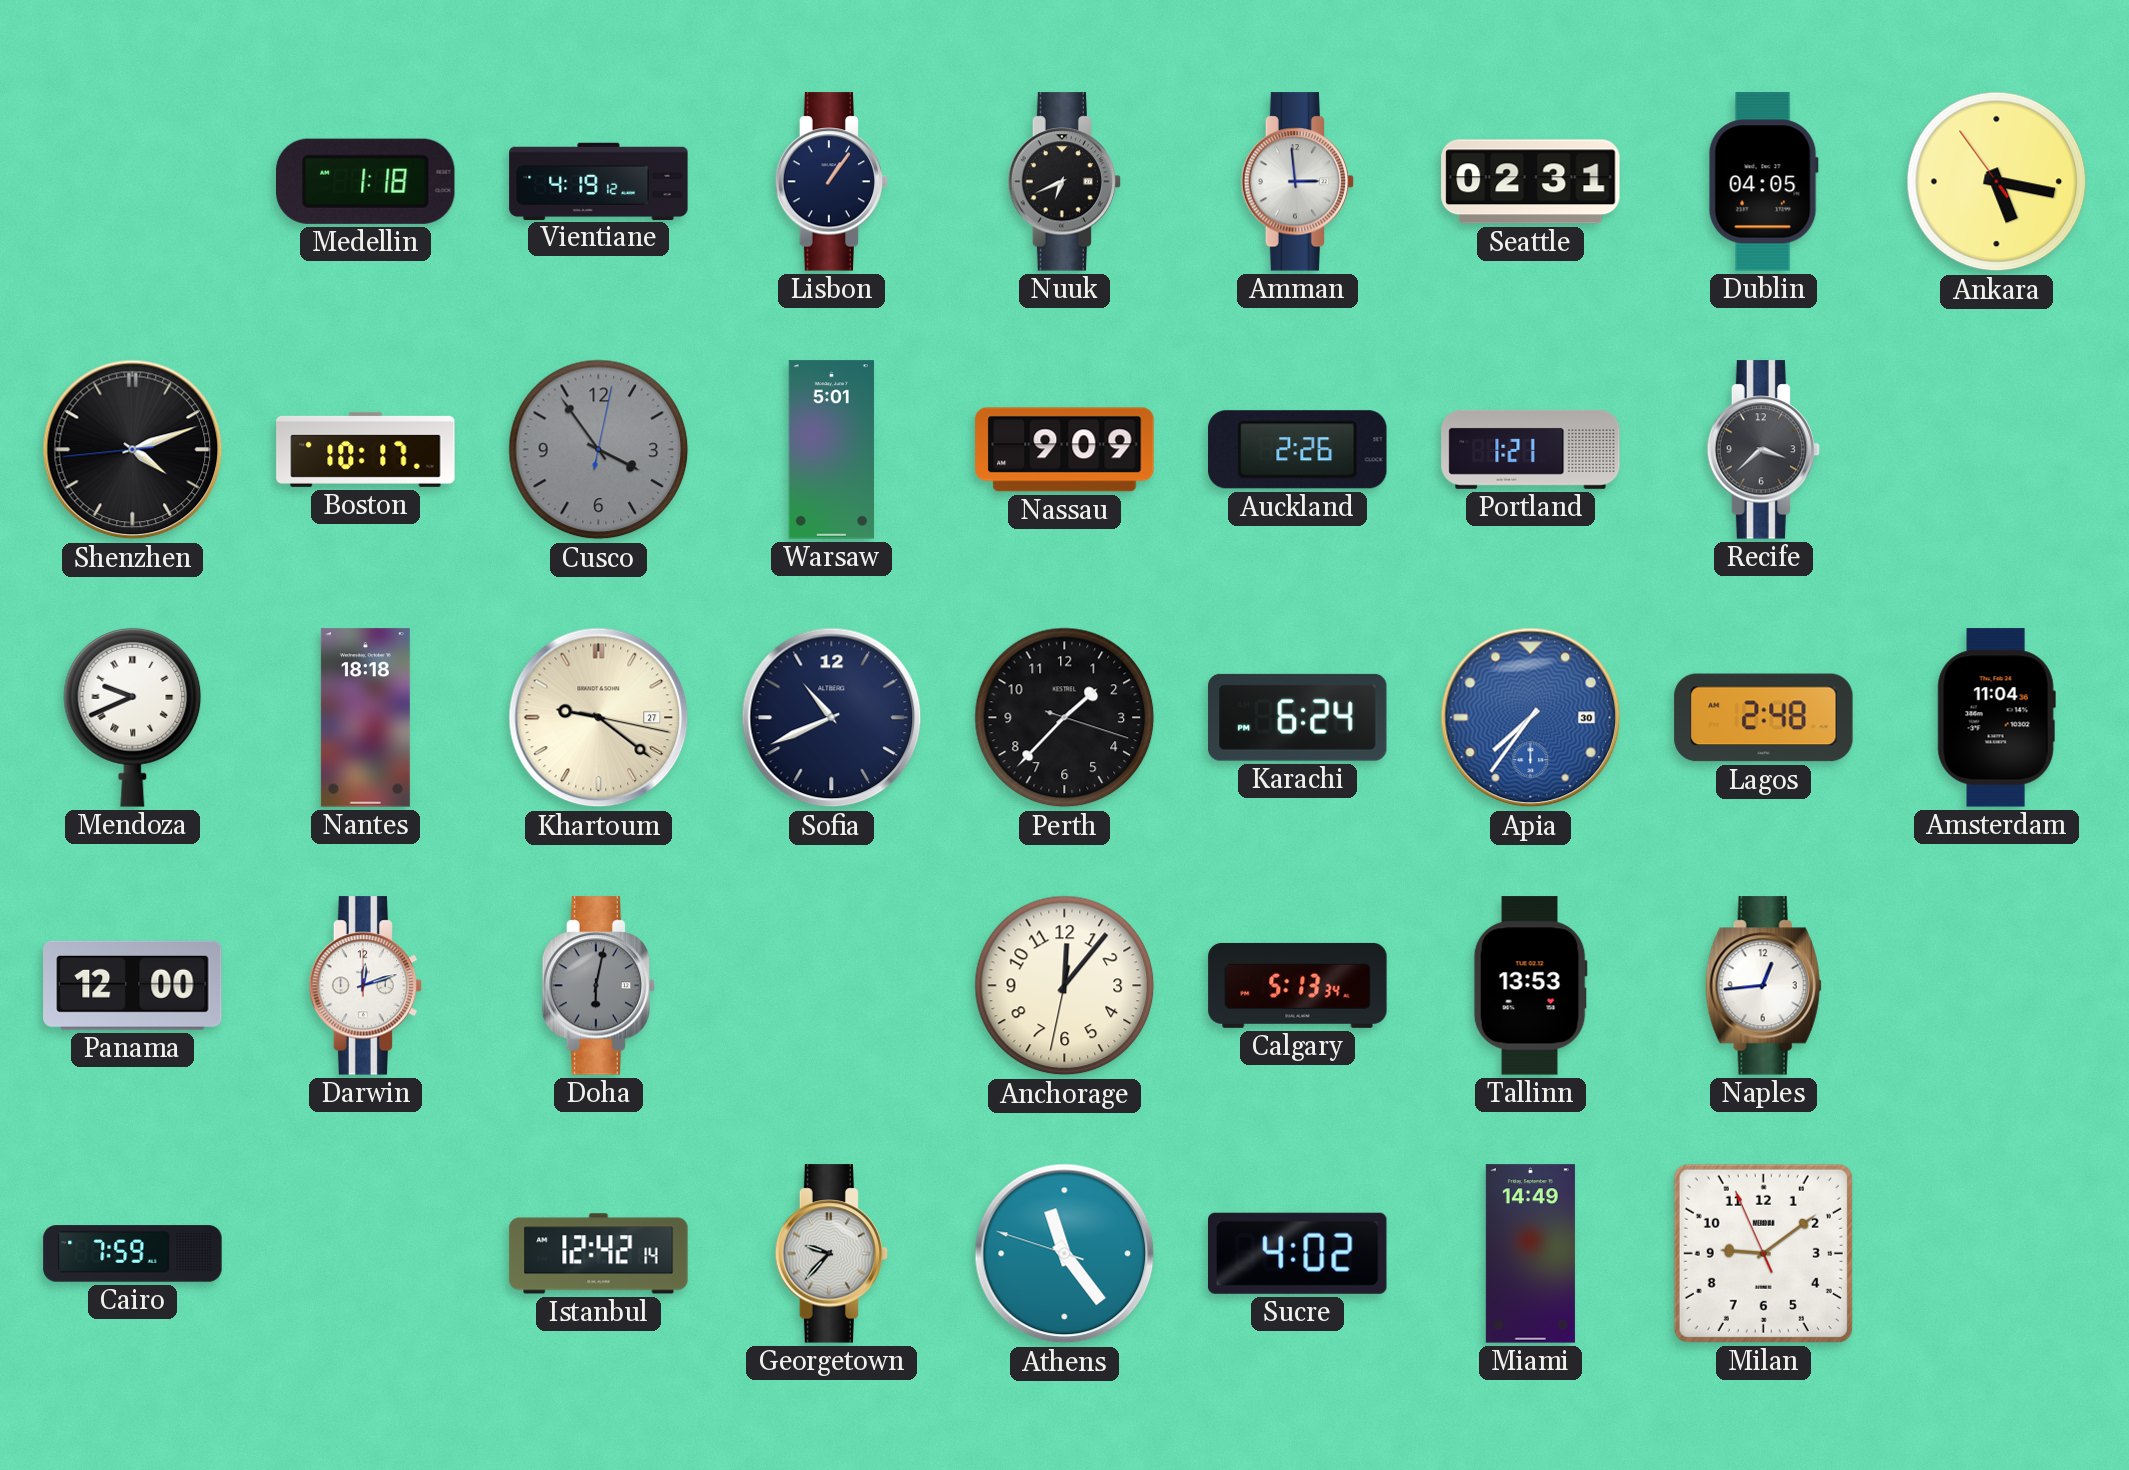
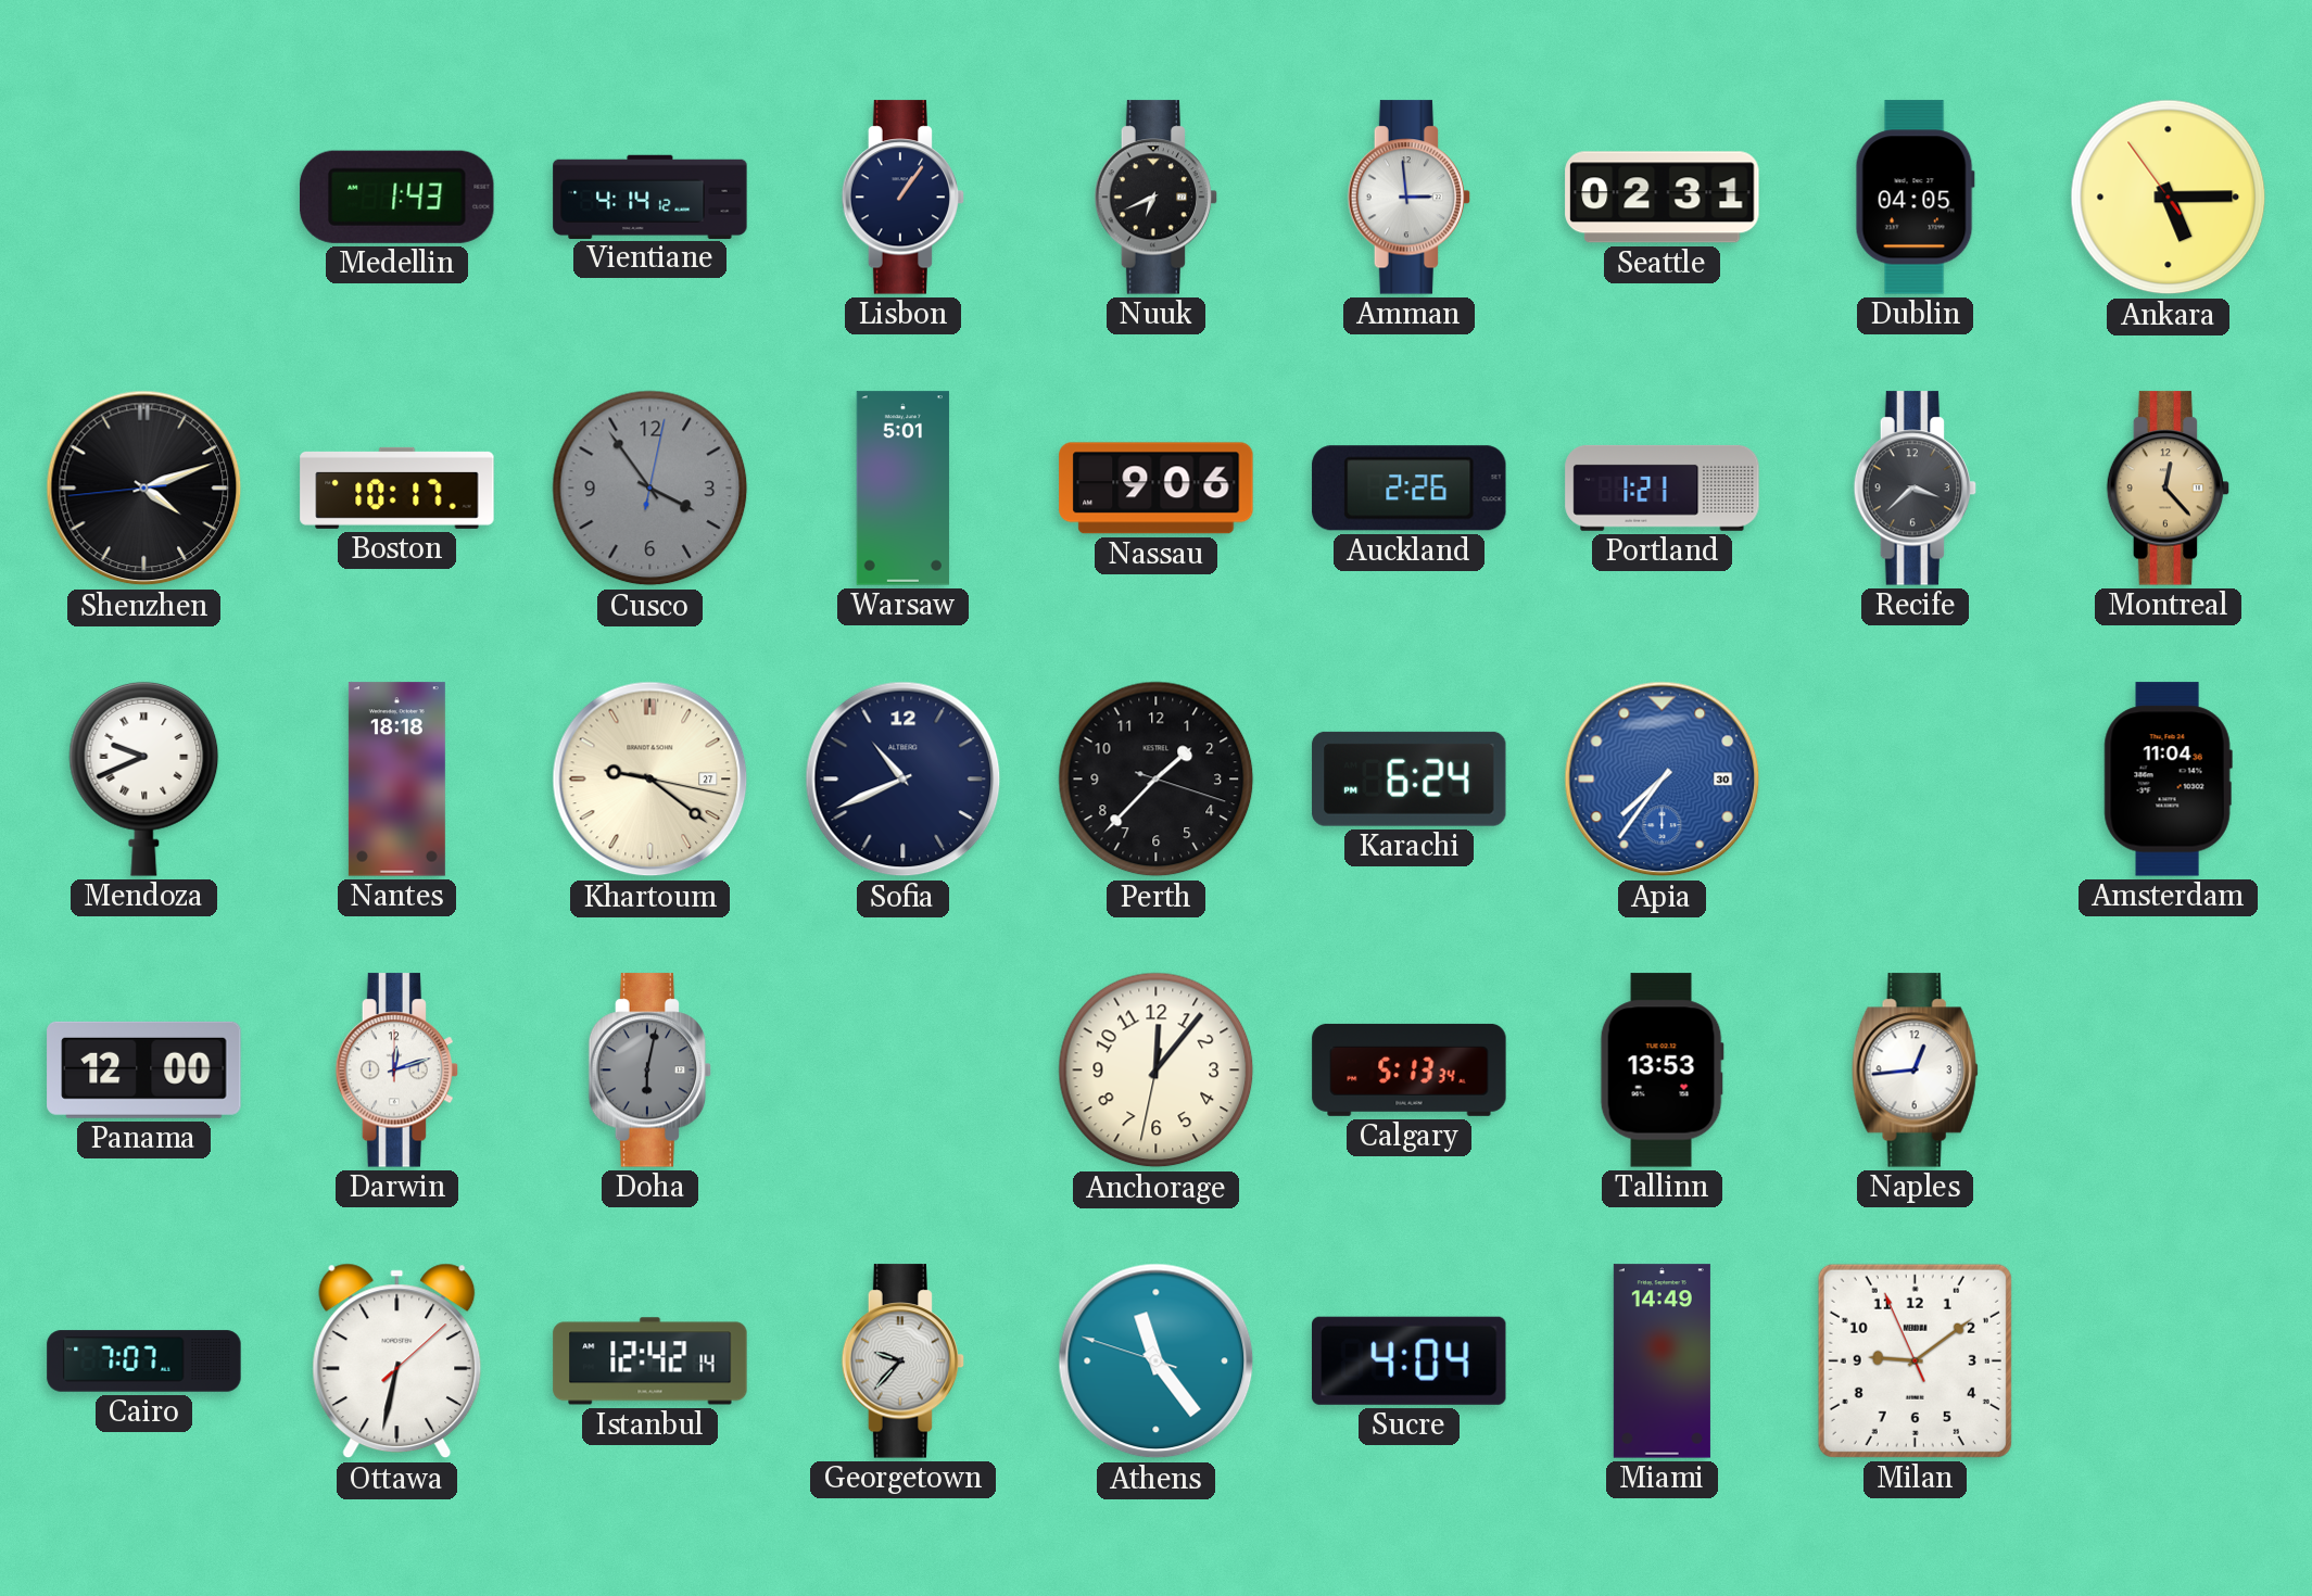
Medellin: 1:18 -> 1:43 (397, 197)
Vientiane: 4:19 -> 4:14 (650, 197)
Ankara: 5:16 -> 5:14 (2169, 198)
Nassau: 9:09 -> 9:06 (1157, 489)
Montreal: none -> 12:23 (2169, 489)
Lagos: 2:48 -> none (1764, 718)
Cairo: 7:59 -> 7:07 (144, 1361)
Ottawa: none -> 6:32 (397, 1361)
Sucre: 4:02 -> 4:04 (1410, 1360)
